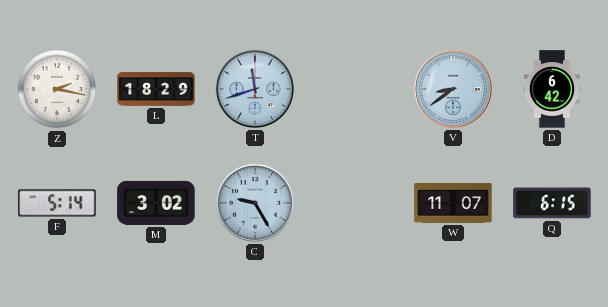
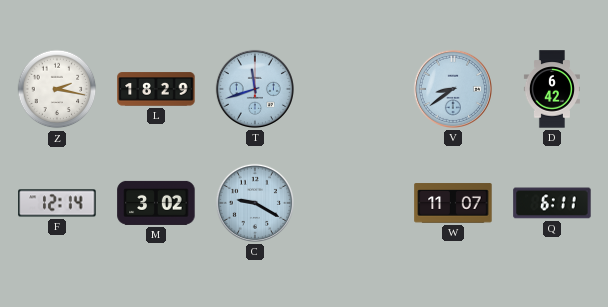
F: 5:14 -> 12:14 (57, 203)
C: 9:25 -> 9:20 (255, 203)
Q: 6:15 -> 6:11 (552, 203)
